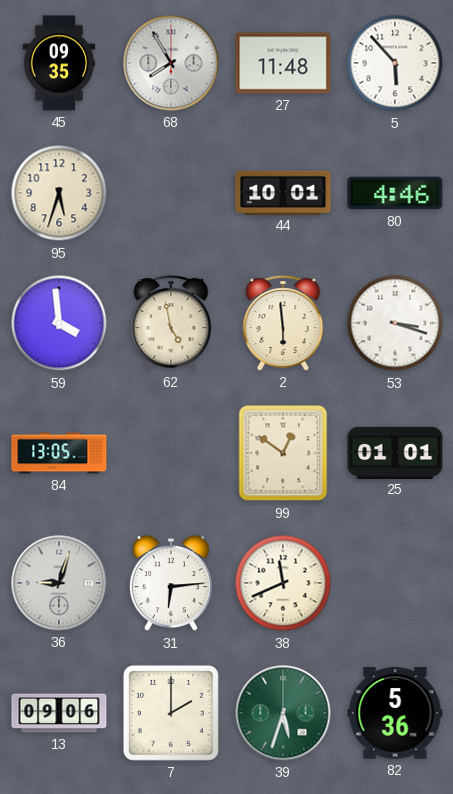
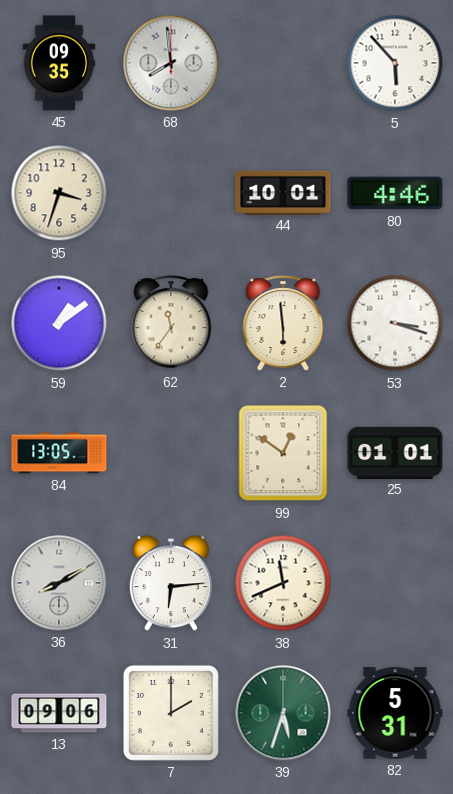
68: 7:55 -> 7:59 (171, 63)
27: 11:48 -> none (283, 63)
95: 5:33 -> 3:33 (59, 193)
59: 3:59 -> 1:09 (59, 323)
62: 4:58 -> 11:36 (171, 323)
36: 9:03 -> 8:10 (59, 583)
82: 5:36 -> 5:31 (395, 713)
